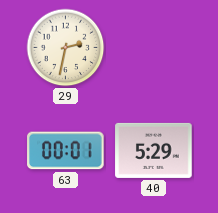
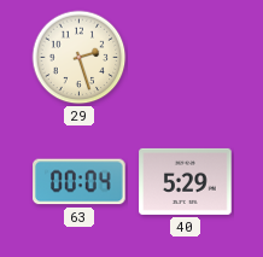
29: 2:32 -> 2:27 (80, 58)
63: 00:01 -> 00:04 (80, 182)
